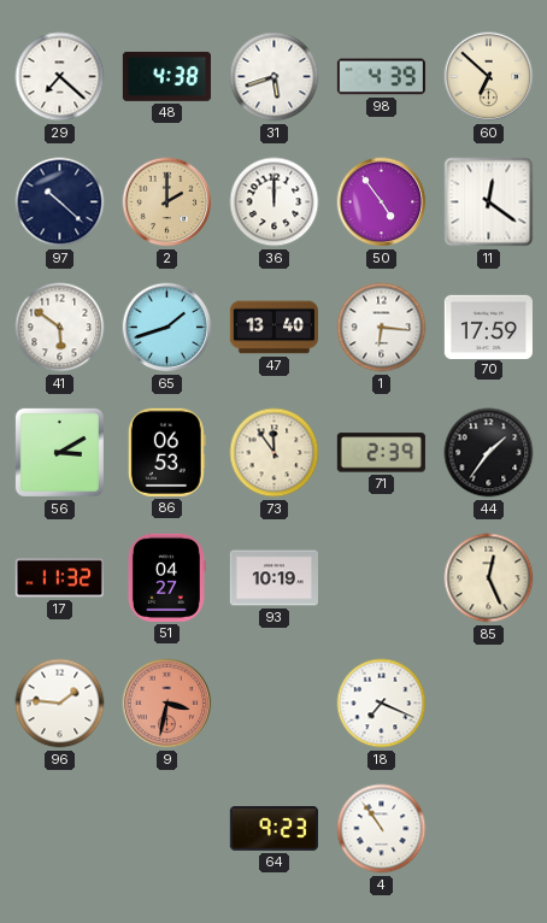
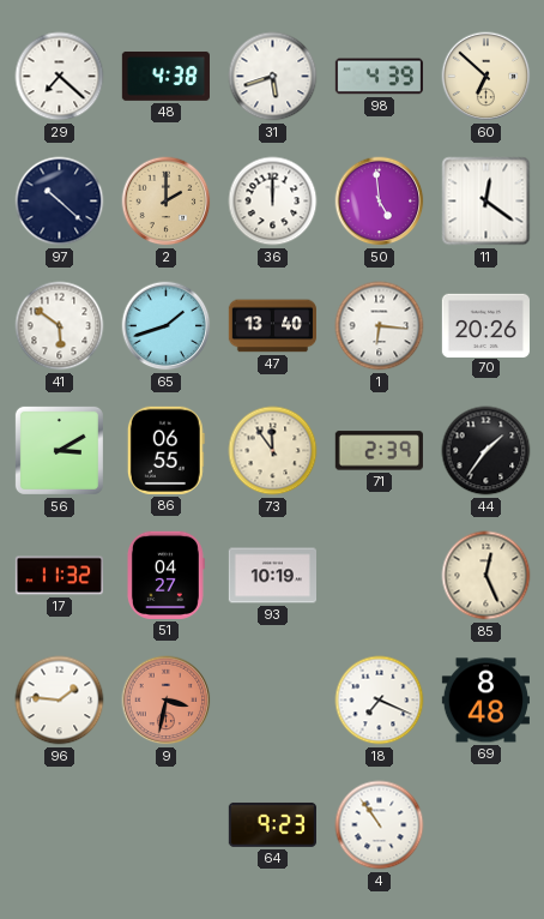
50: 4:54 -> 4:59 (380, 202)
70: 17:59 -> 20:26 (485, 325)
86: 06:53 -> 06:55 (165, 450)
69: none -> 8:48 (485, 701)
